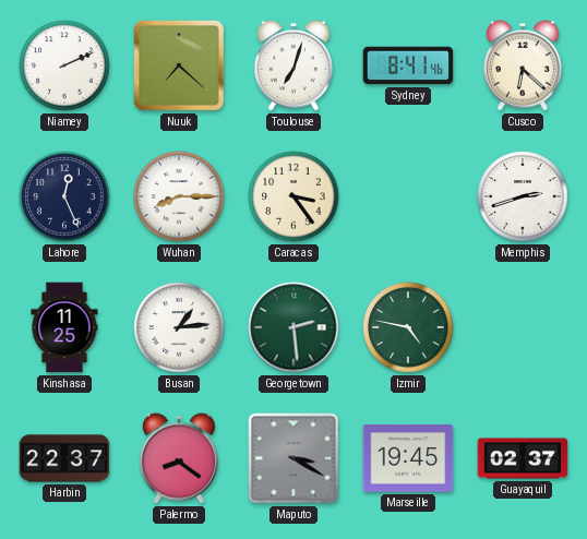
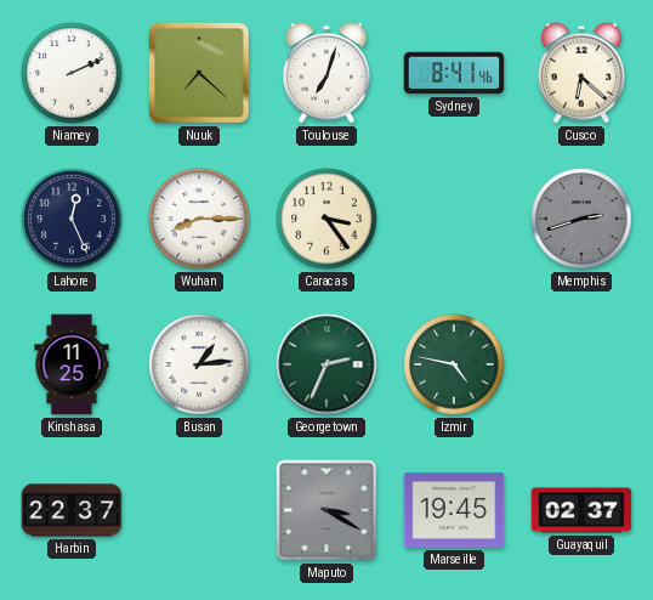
Memphis dial: white -> grey (581, 219)
Georgetown: 2:29 -> 2:34 (326, 364)
Palermo: 8:21 -> none (179, 458)
